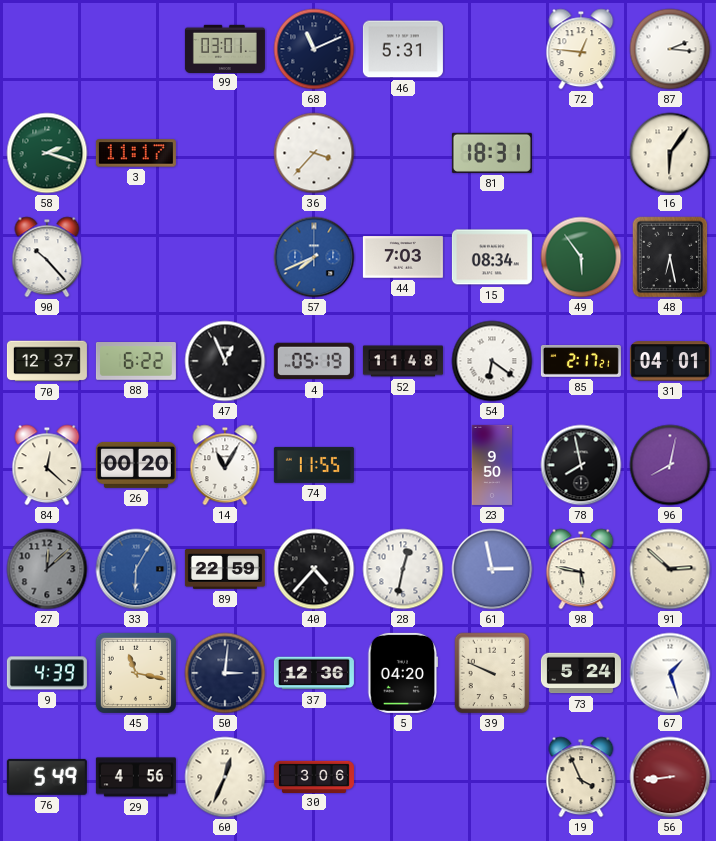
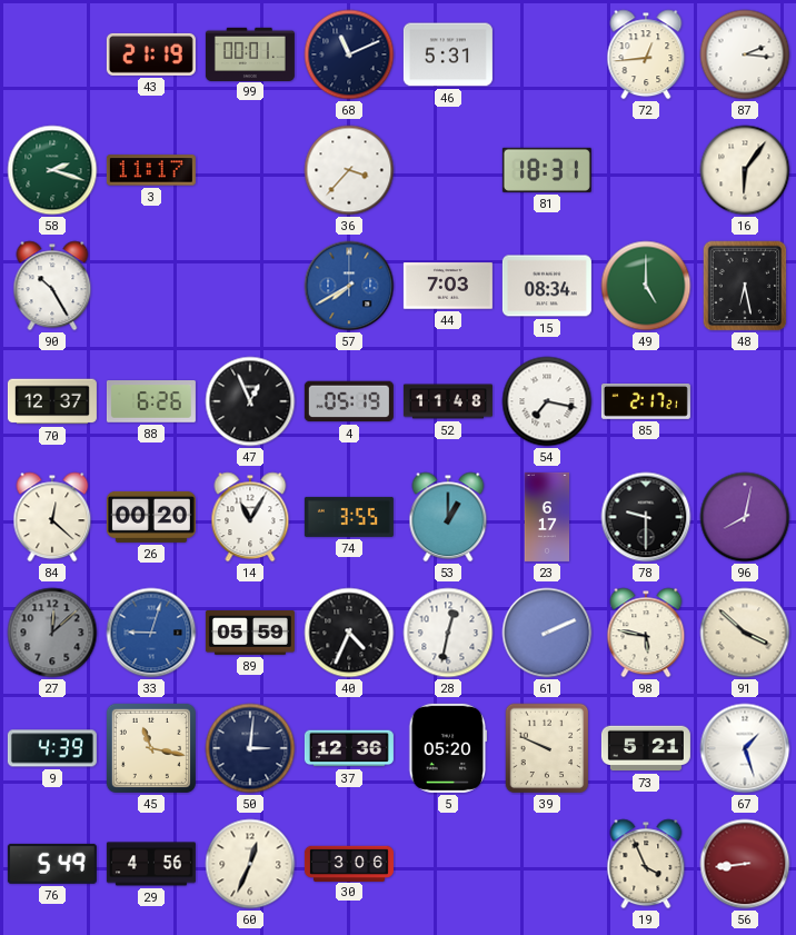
43: none -> 21:19 (151, 54)
99: 03:01 -> 00:01 (250, 53)
72: 12:46 -> 12:44 (646, 54)
90: 10:23 -> 10:25 (52, 286)
57: 7:41 -> 7:40 (349, 286)
49: 5:54 -> 5:00 (646, 286)
88: 6:22 -> 6:26 (151, 402)
54: 6:21 -> 7:17 (547, 401)
31: 04:01 -> none (670, 361)
74: 11:55 -> 3:55 (349, 517)
53: none -> 1:00 (448, 517)
23: 9:50 -> 6:17 (546, 517)
78: 7:58 -> 9:30 (646, 517)
33: 6:05 -> 9:03 (151, 633)
89: 22:59 -> 05:59 (250, 634)
40: 4:37 -> 4:34 (349, 633)
61: 2:58 -> 2:11 (547, 633)
91: 2:52 -> 3:52 (745, 633)
5: 04:20 -> 05:20 (448, 748)
73: 5:24 -> 5:21 (646, 748)
